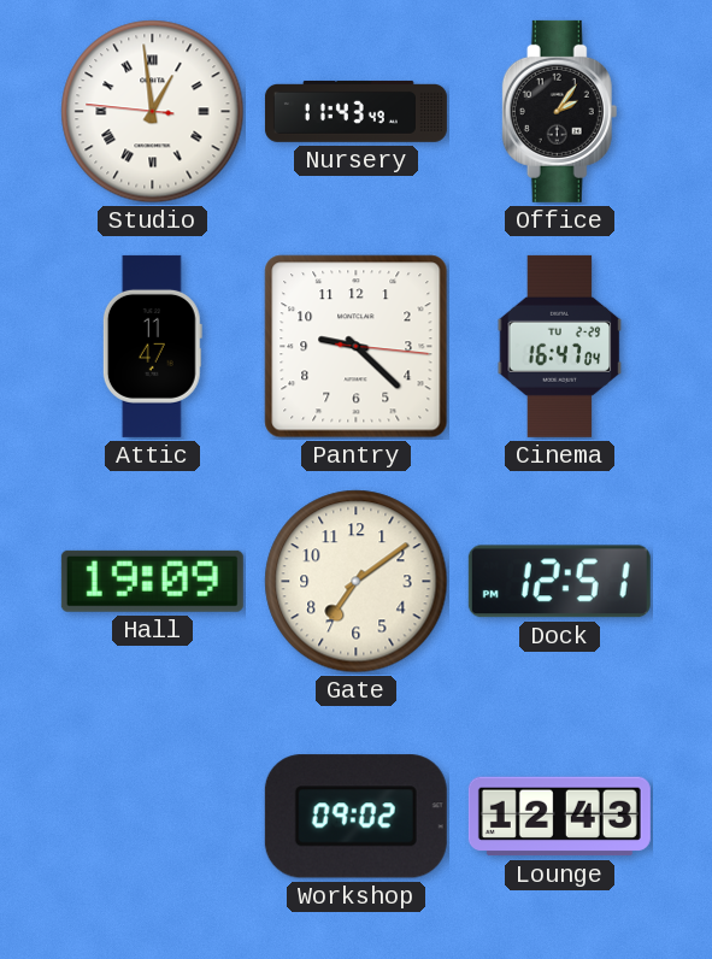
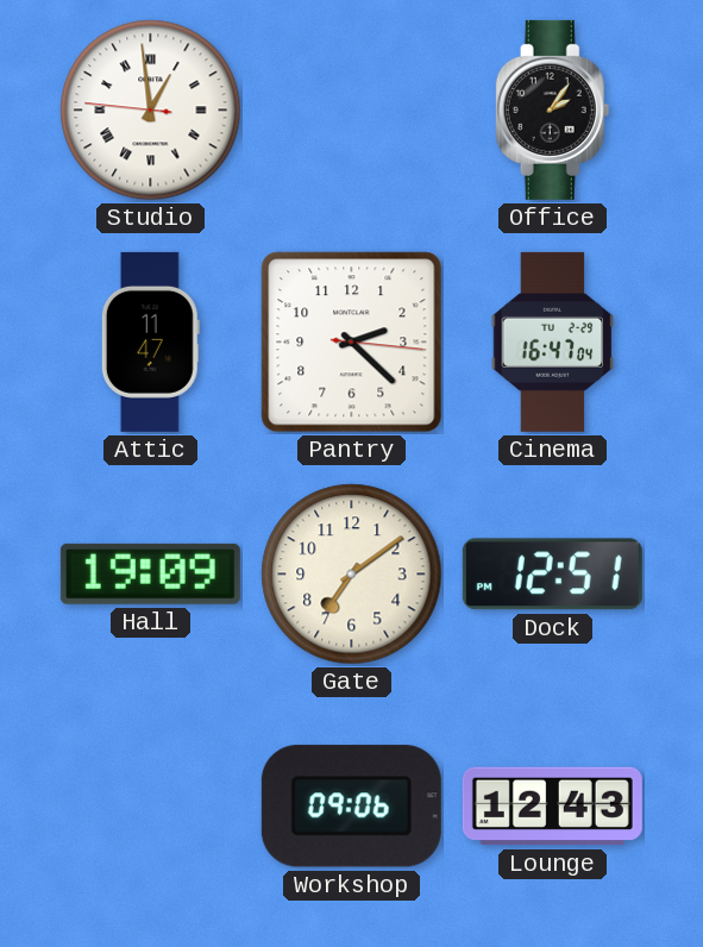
Nursery: 11:43 -> none (355, 112)
Pantry: 9:22 -> 2:22 (352, 343)
Workshop: 09:02 -> 09:06 (351, 807)
